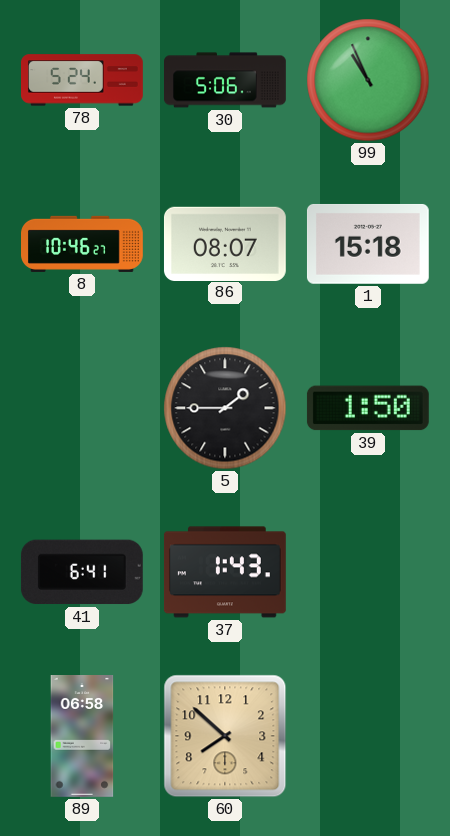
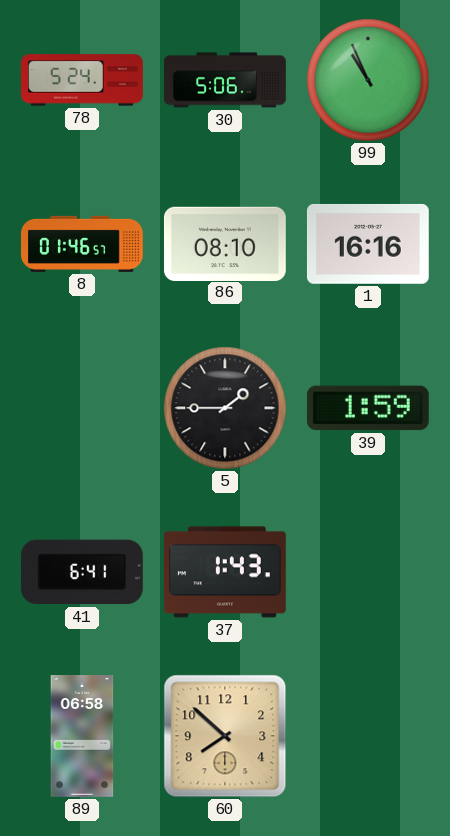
8: 10:46 -> 01:46 (83, 244)
86: 08:07 -> 08:10 (225, 243)
1: 15:18 -> 16:16 (368, 244)
39: 1:50 -> 1:59 (368, 408)
